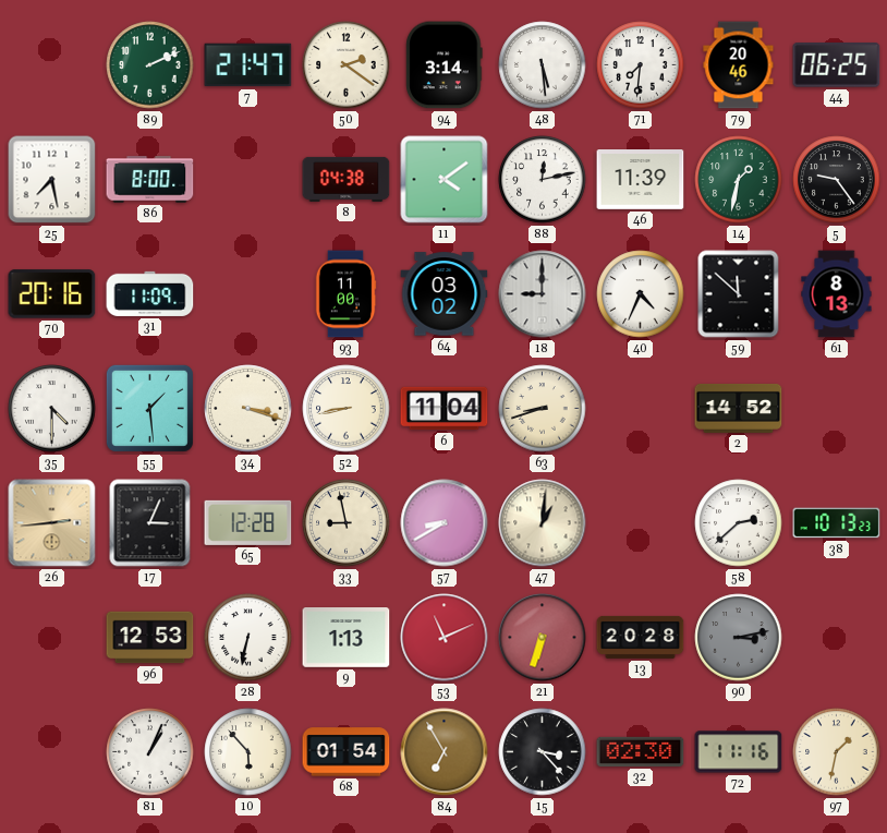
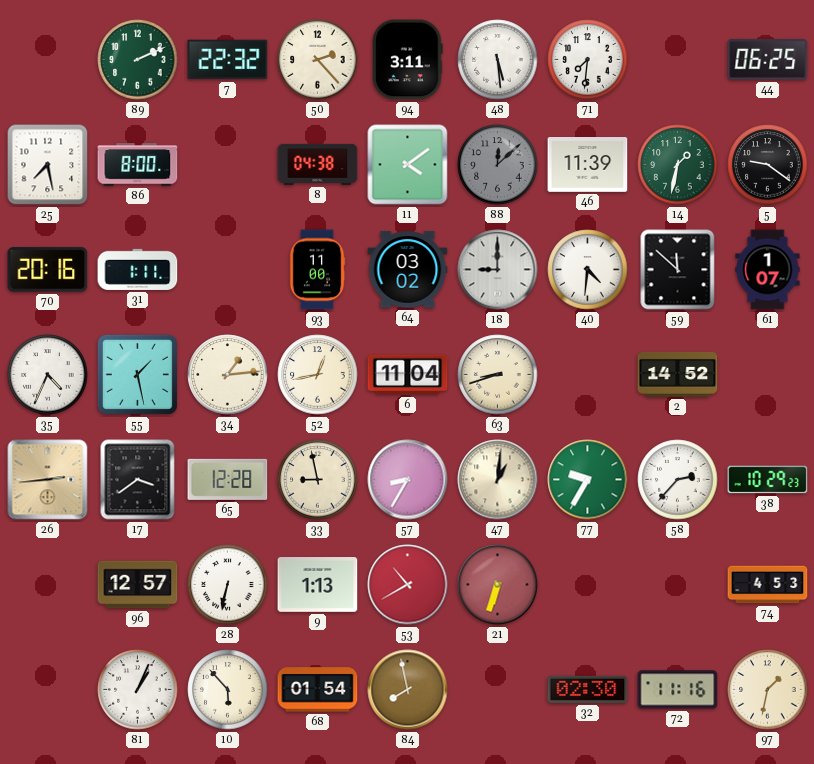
7: 21:47 -> 22:32 (228, 60)
50: 2:21 -> 2:23 (318, 60)
94: 3:14 -> 3:11 (408, 60)
79: 20:46 -> none (739, 65)
88: 12:13 -> 12:08 (498, 165)
88 dial: white -> grey (498, 165)
5: 9:24 -> 9:21 (768, 165)
31: 11:09 -> 1:11 (138, 269)
40: 4:34 -> 4:31 (588, 270)
61: 8:13 -> 1:07 (768, 270)
35: 4:30 -> 4:34 (48, 375)
55: 1:29 -> 1:28 (137, 374)
34: 3:18 -> 1:14 (228, 375)
52: 8:43 -> 12:43 (318, 375)
17: 3:04 -> 3:39 (138, 480)
57: 8:40 -> 8:35 (408, 480)
77: none -> 9:35 (588, 480)
58: 2:38 -> 2:37 (678, 480)
38: 10:13 -> 10:29 (768, 480)
96: 12:53 -> 12:57 (138, 585)
53: 11:11 -> 10:40 (408, 585)
13: 20:28 -> none (641, 637)
90: 3:13 -> none (739, 638)
74: none -> 4:53 (768, 585)
84: 6:55 -> 7:58 (408, 690)
15: 3:23 -> none (543, 752)
